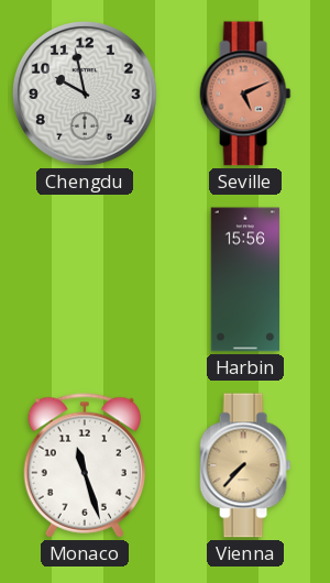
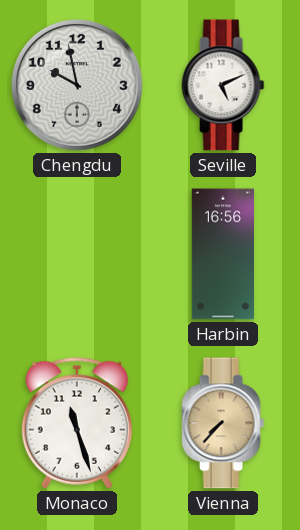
Seville dial: salmon -> white (223, 85)
Harbin: 15:56 -> 16:56 (223, 254)
